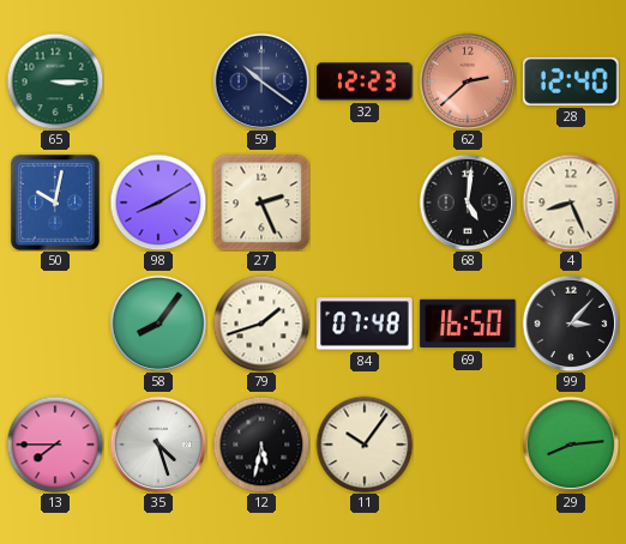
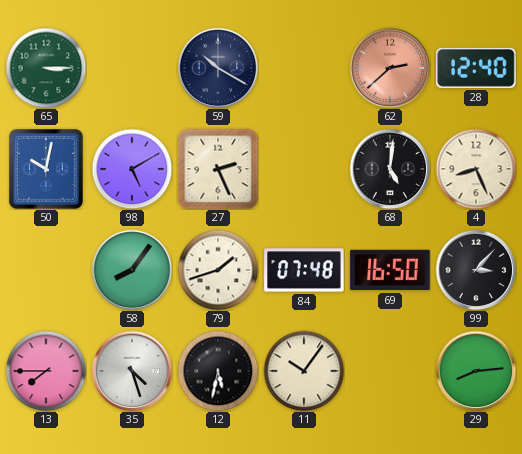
59: 10:21 -> 10:20 (218, 68)
32: 12:23 -> none (365, 81)
98: 8:10 -> 5:10 (132, 169)
